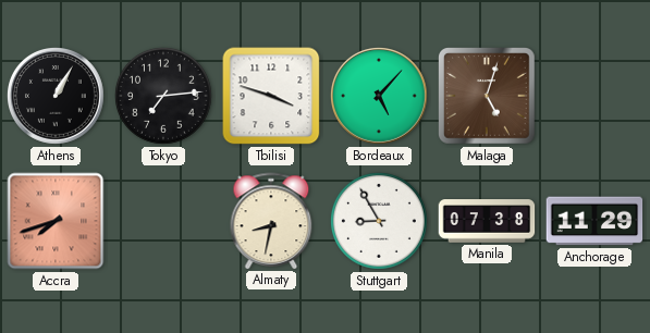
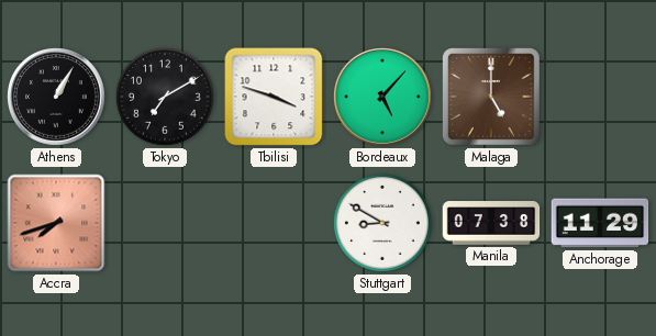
Tokyo: 7:14 -> 7:10 (166, 98)
Malaga: 5:03 -> 5:00 (492, 98)
Almaty: 8:32 -> none (271, 221)
Stuttgart: 8:55 -> 8:50 (383, 224)
